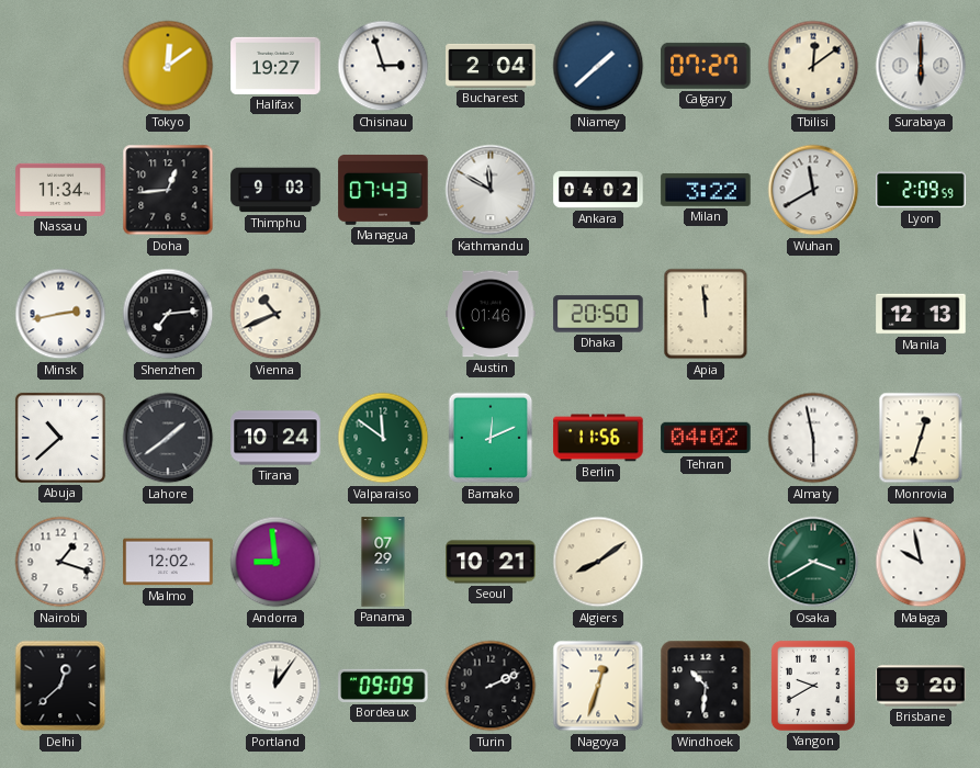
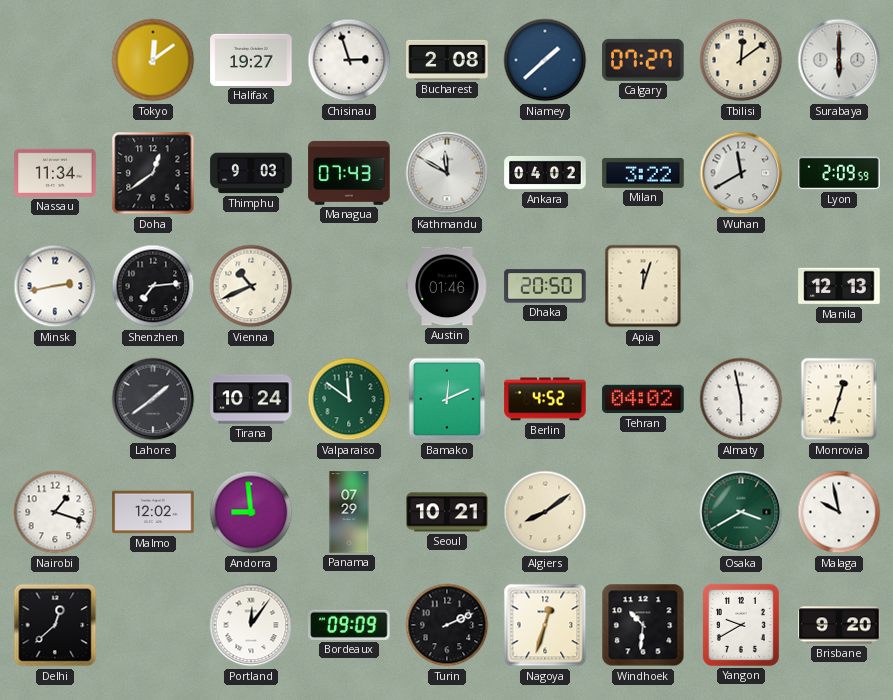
Bucharest: 2:04 -> 2:08 (447, 60)
Doha: 12:44 -> 12:39 (153, 173)
Apia: 11:59 -> 12:03 (643, 286)
Abuja: 10:38 -> none (60, 438)
Berlin: 11:56 -> 4:52 (545, 399)
